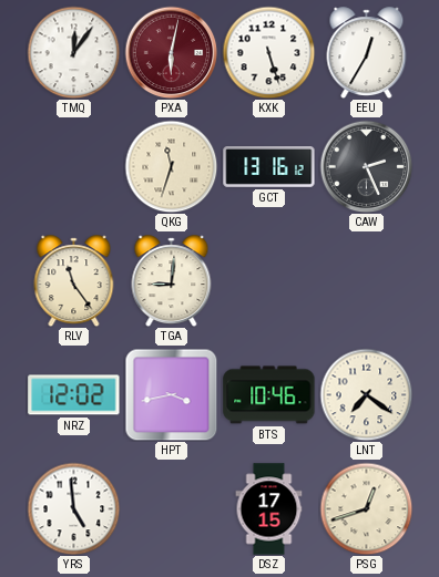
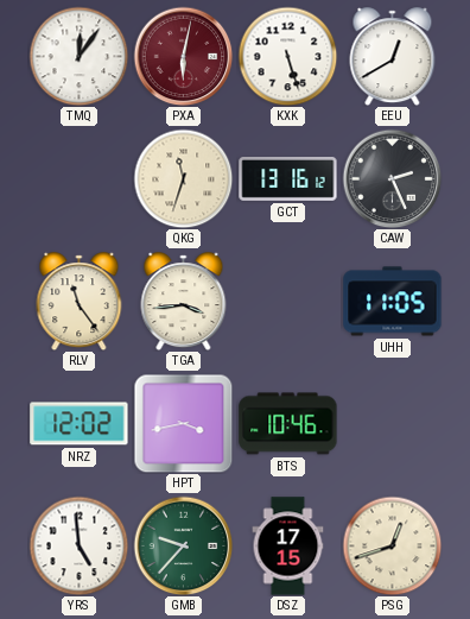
EEU: 12:35 -> 12:40 (393, 57)
TGA: 9:01 -> 3:44 (184, 302)
UHH: none -> 11:05 (393, 302)
LNT: 7:21 -> none (366, 394)
GMB: none -> 9:37 (183, 545)
